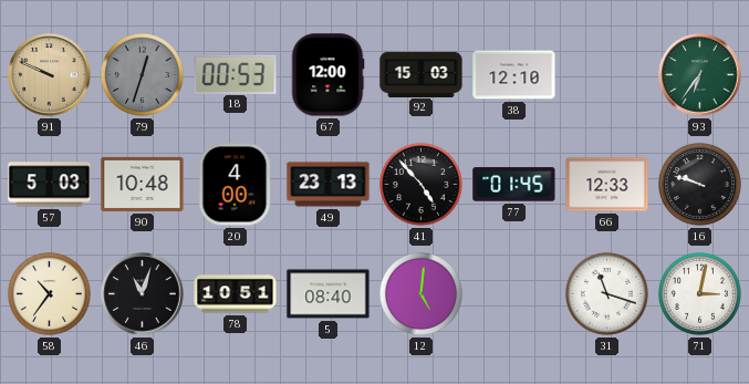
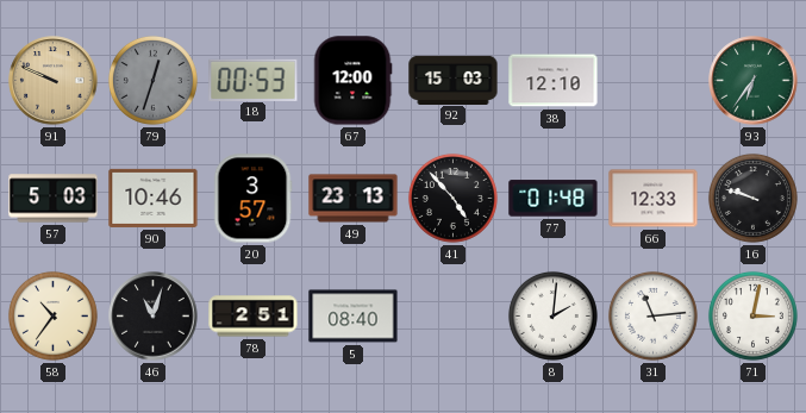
90: 10:48 -> 10:46 (154, 198)
20: 4:00 -> 3:57 (252, 199)
77: 01:45 -> 01:48 (554, 199)
78: 10:51 -> 2:51 (254, 317)
12: 5:01 -> none (420, 293)
8: none -> 2:01 (552, 315)
31: 11:18 -> 11:14 (652, 315)
